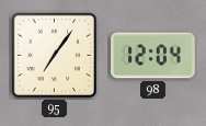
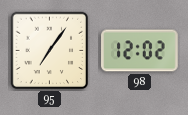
98: 12:04 -> 12:02 (140, 51)
